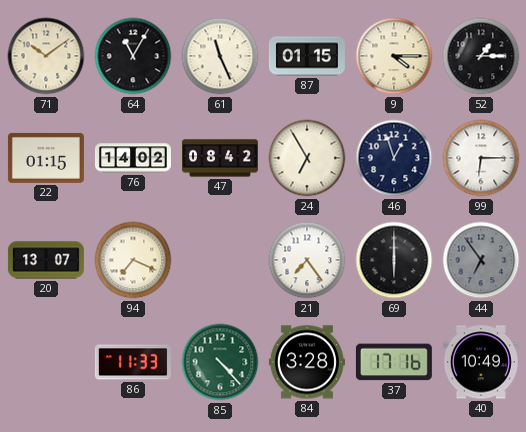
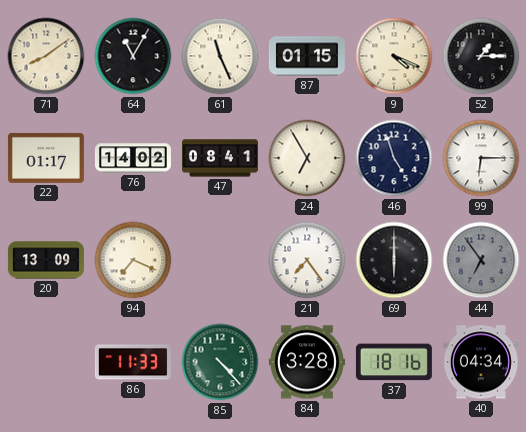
71: 10:09 -> 8:09 (46, 56)
9: 4:15 -> 4:19 (394, 56)
22: 01:15 -> 01:17 (46, 158)
47: 08:42 -> 08:41 (220, 158)
46: 12:57 -> 4:57 (394, 158)
20: 13:07 -> 13:09 (46, 260)
37: 17:16 -> 18:16 (394, 362)
40: 10:49 -> 04:34 (481, 362)
